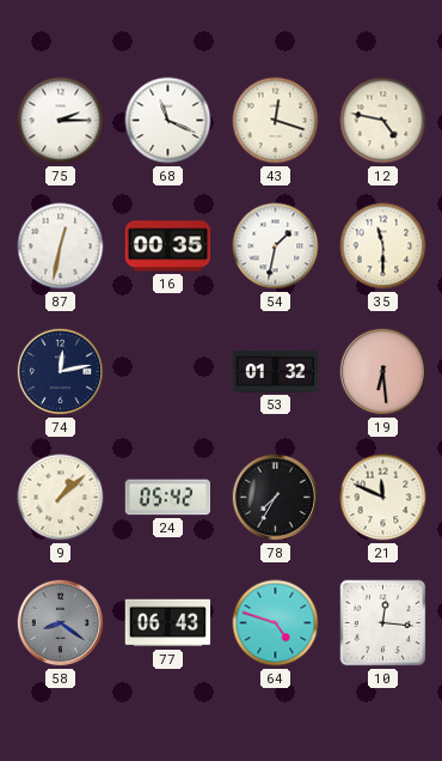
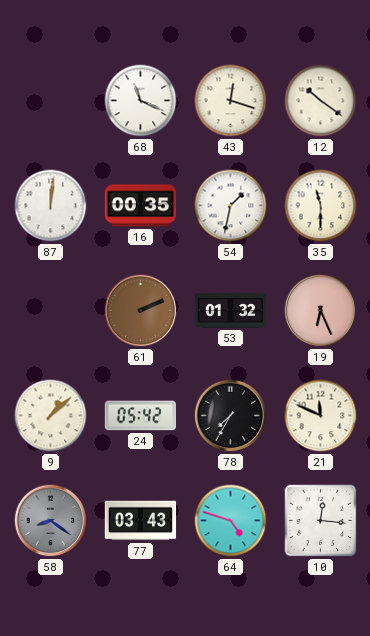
75: 2:15 -> none (61, 121)
12: 4:47 -> 10:21 (321, 101)
87: 12:32 -> 12:01 (51, 206)
74: 12:13 -> none (61, 372)
61: none -> 2:11 (141, 311)
19: 6:29 -> 6:26 (321, 311)
77: 06:43 -> 03:43 (141, 521)
